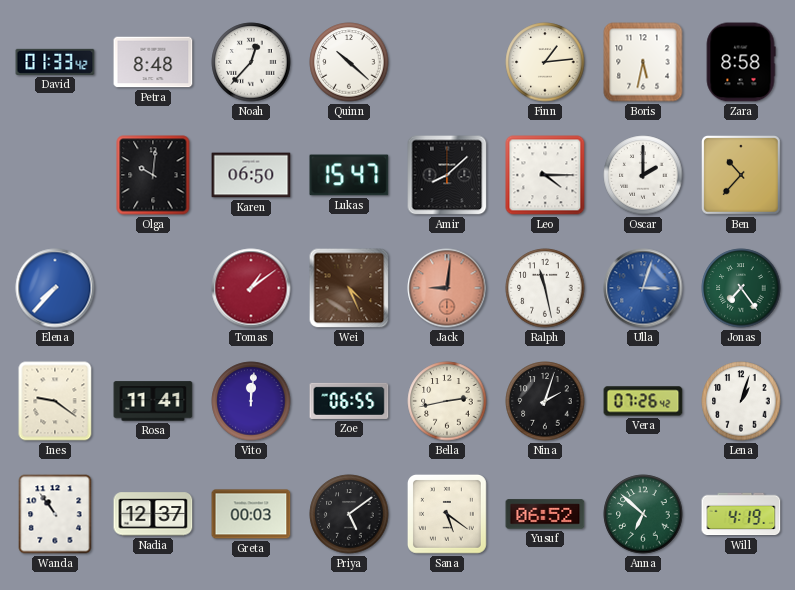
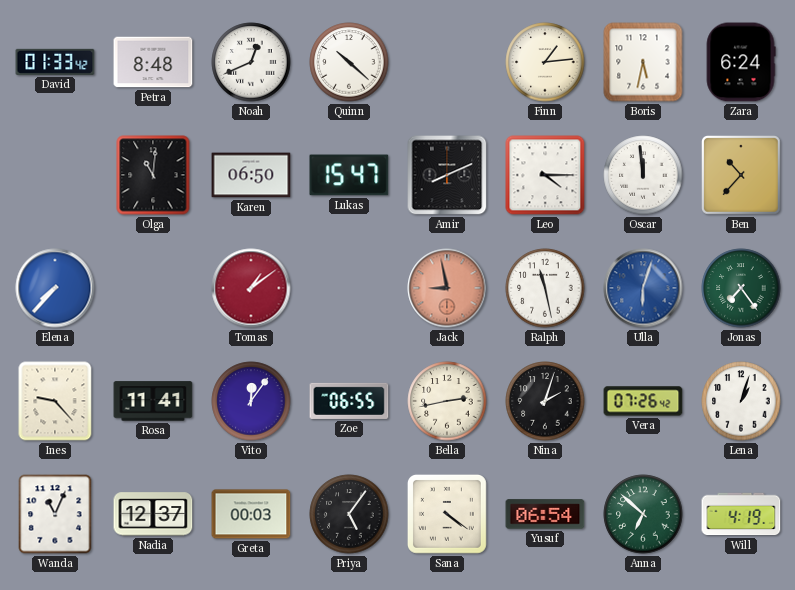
Noah: 12:37 -> 12:41 (251, 62)
Zara: 8:58 -> 6:24 (741, 62)
Olga: 10:01 -> 11:01 (153, 175)
Amir: 8:08 -> 8:11 (447, 175)
Oscar: 2:00 -> 11:59 (643, 175)
Wei: 4:26 -> none (349, 288)
Jack: 9:01 -> 8:58 (447, 288)
Ulla: 3:03 -> 6:03 (643, 288)
Ines: 9:21 -> 9:23 (55, 401)
Vito: 12:01 -> 12:06 (251, 401)
Wanda: 10:54 -> 11:04 (55, 514)
Priya: 5:09 -> 5:06 (349, 514)
Sana: 5:21 -> 4:21 (447, 514)
Yusuf: 06:52 -> 06:54 (545, 514)
